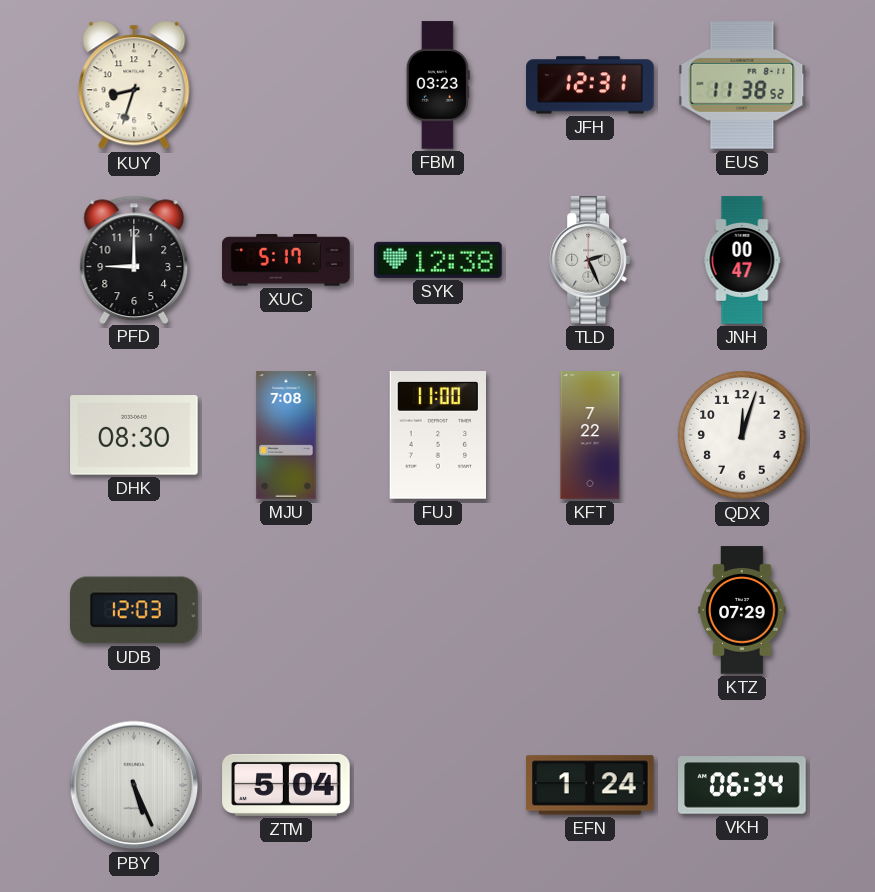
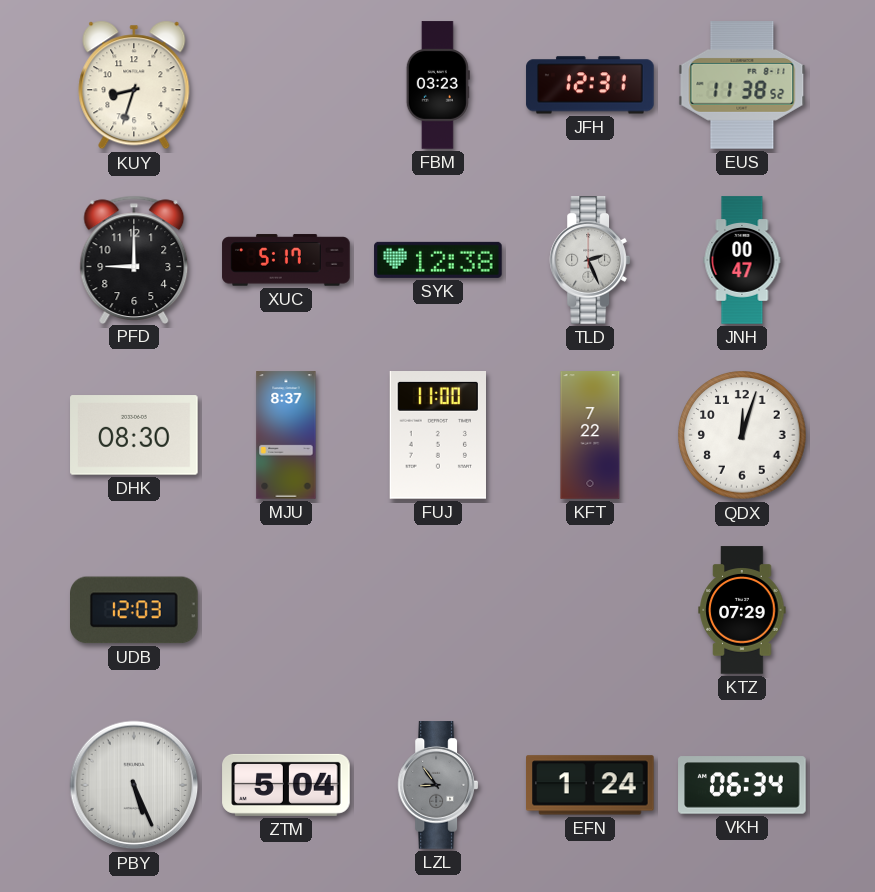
MJU: 7:08 -> 8:37 (286, 435)
LZL: none -> 8:54 (438, 785)
